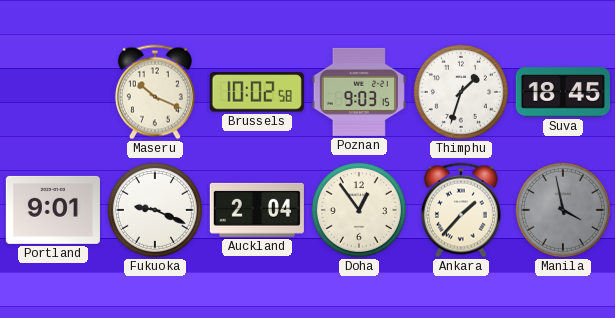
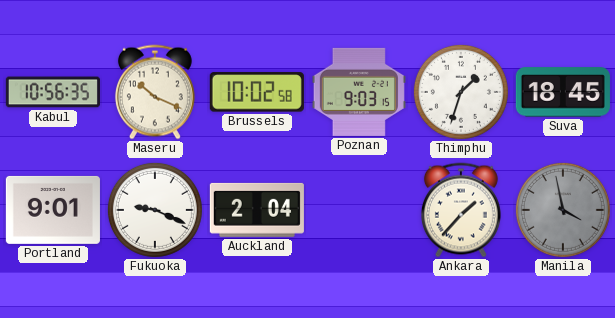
Kabul: none -> 10:56 (53, 92)
Doha: 12:54 -> none (359, 210)
